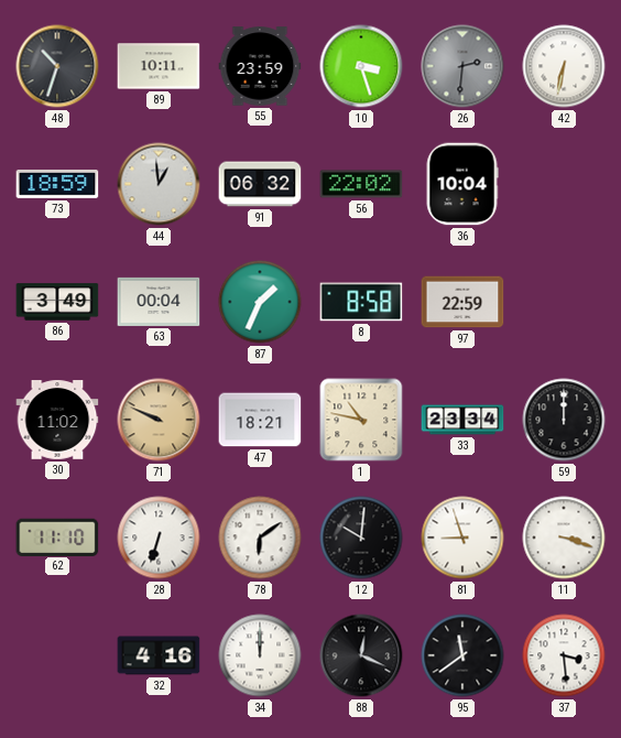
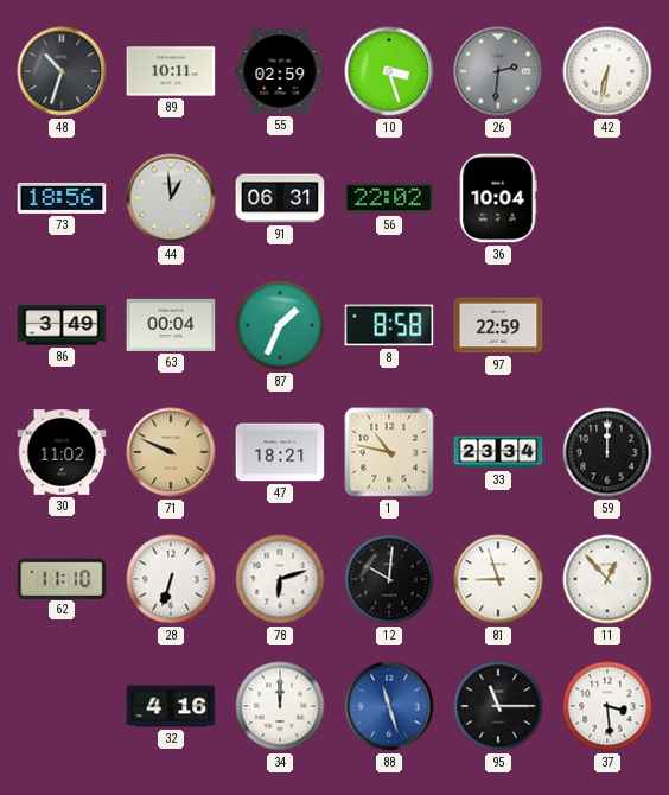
55: 23:59 -> 02:59 (280, 71)
73: 18:59 -> 18:56 (62, 199)
91: 06:32 -> 06:31 (280, 198)
78: 6:09 -> 6:12 (280, 579)
11: 3:18 -> 12:53 (607, 579)
88: 12:19 -> 11:27 (389, 706)
88 dial: black -> blue (389, 706)
95: 11:39 -> 11:15 (498, 706)
